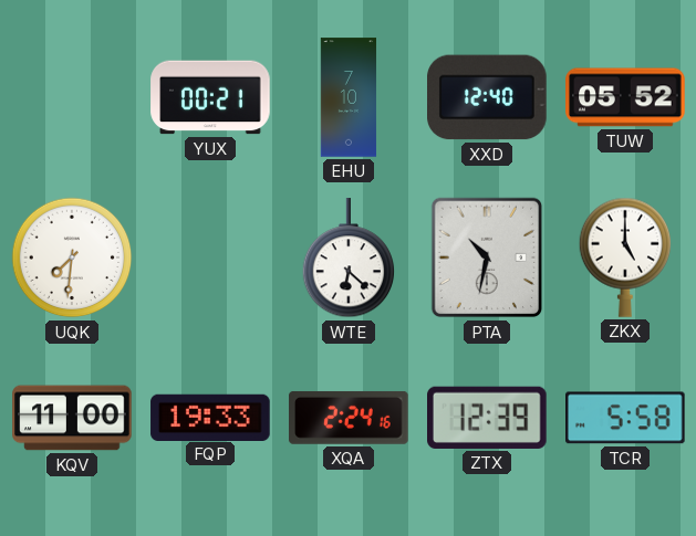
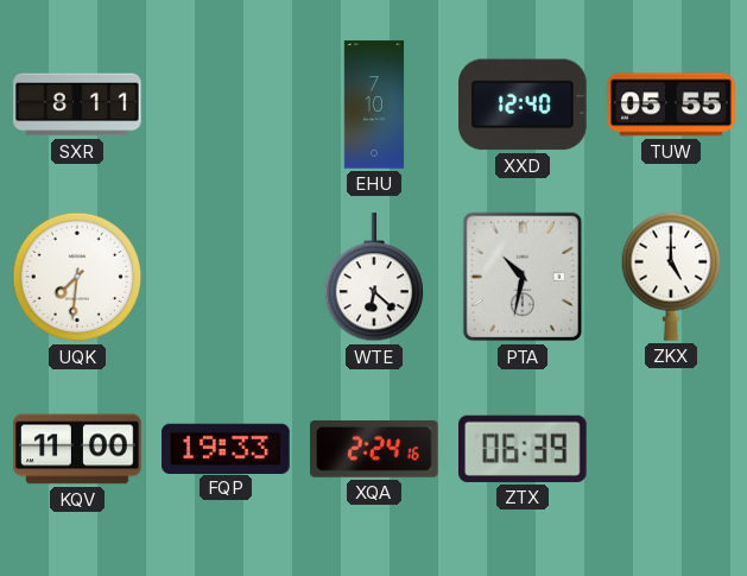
SXR: none -> 8:11 (77, 105)
YUX: 00:21 -> none (210, 97)
TUW: 05:52 -> 05:55 (671, 105)
ZTX: 12:39 -> 06:39 (524, 449)
TCR: 5:58 -> none (626, 418)
